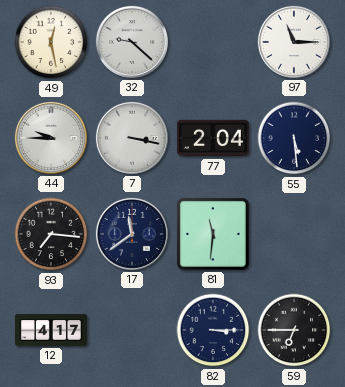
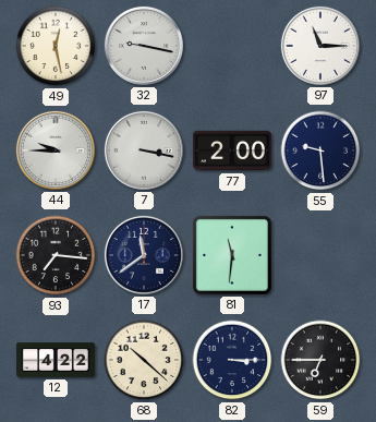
32: 9:22 -> 9:17 (144, 46)
77: 2:04 -> 2:00 (232, 150)
55: 5:29 -> 9:29 (320, 150)
12: 4:17 -> 4:22 (56, 360)
68: none -> 10:22 (144, 360)
